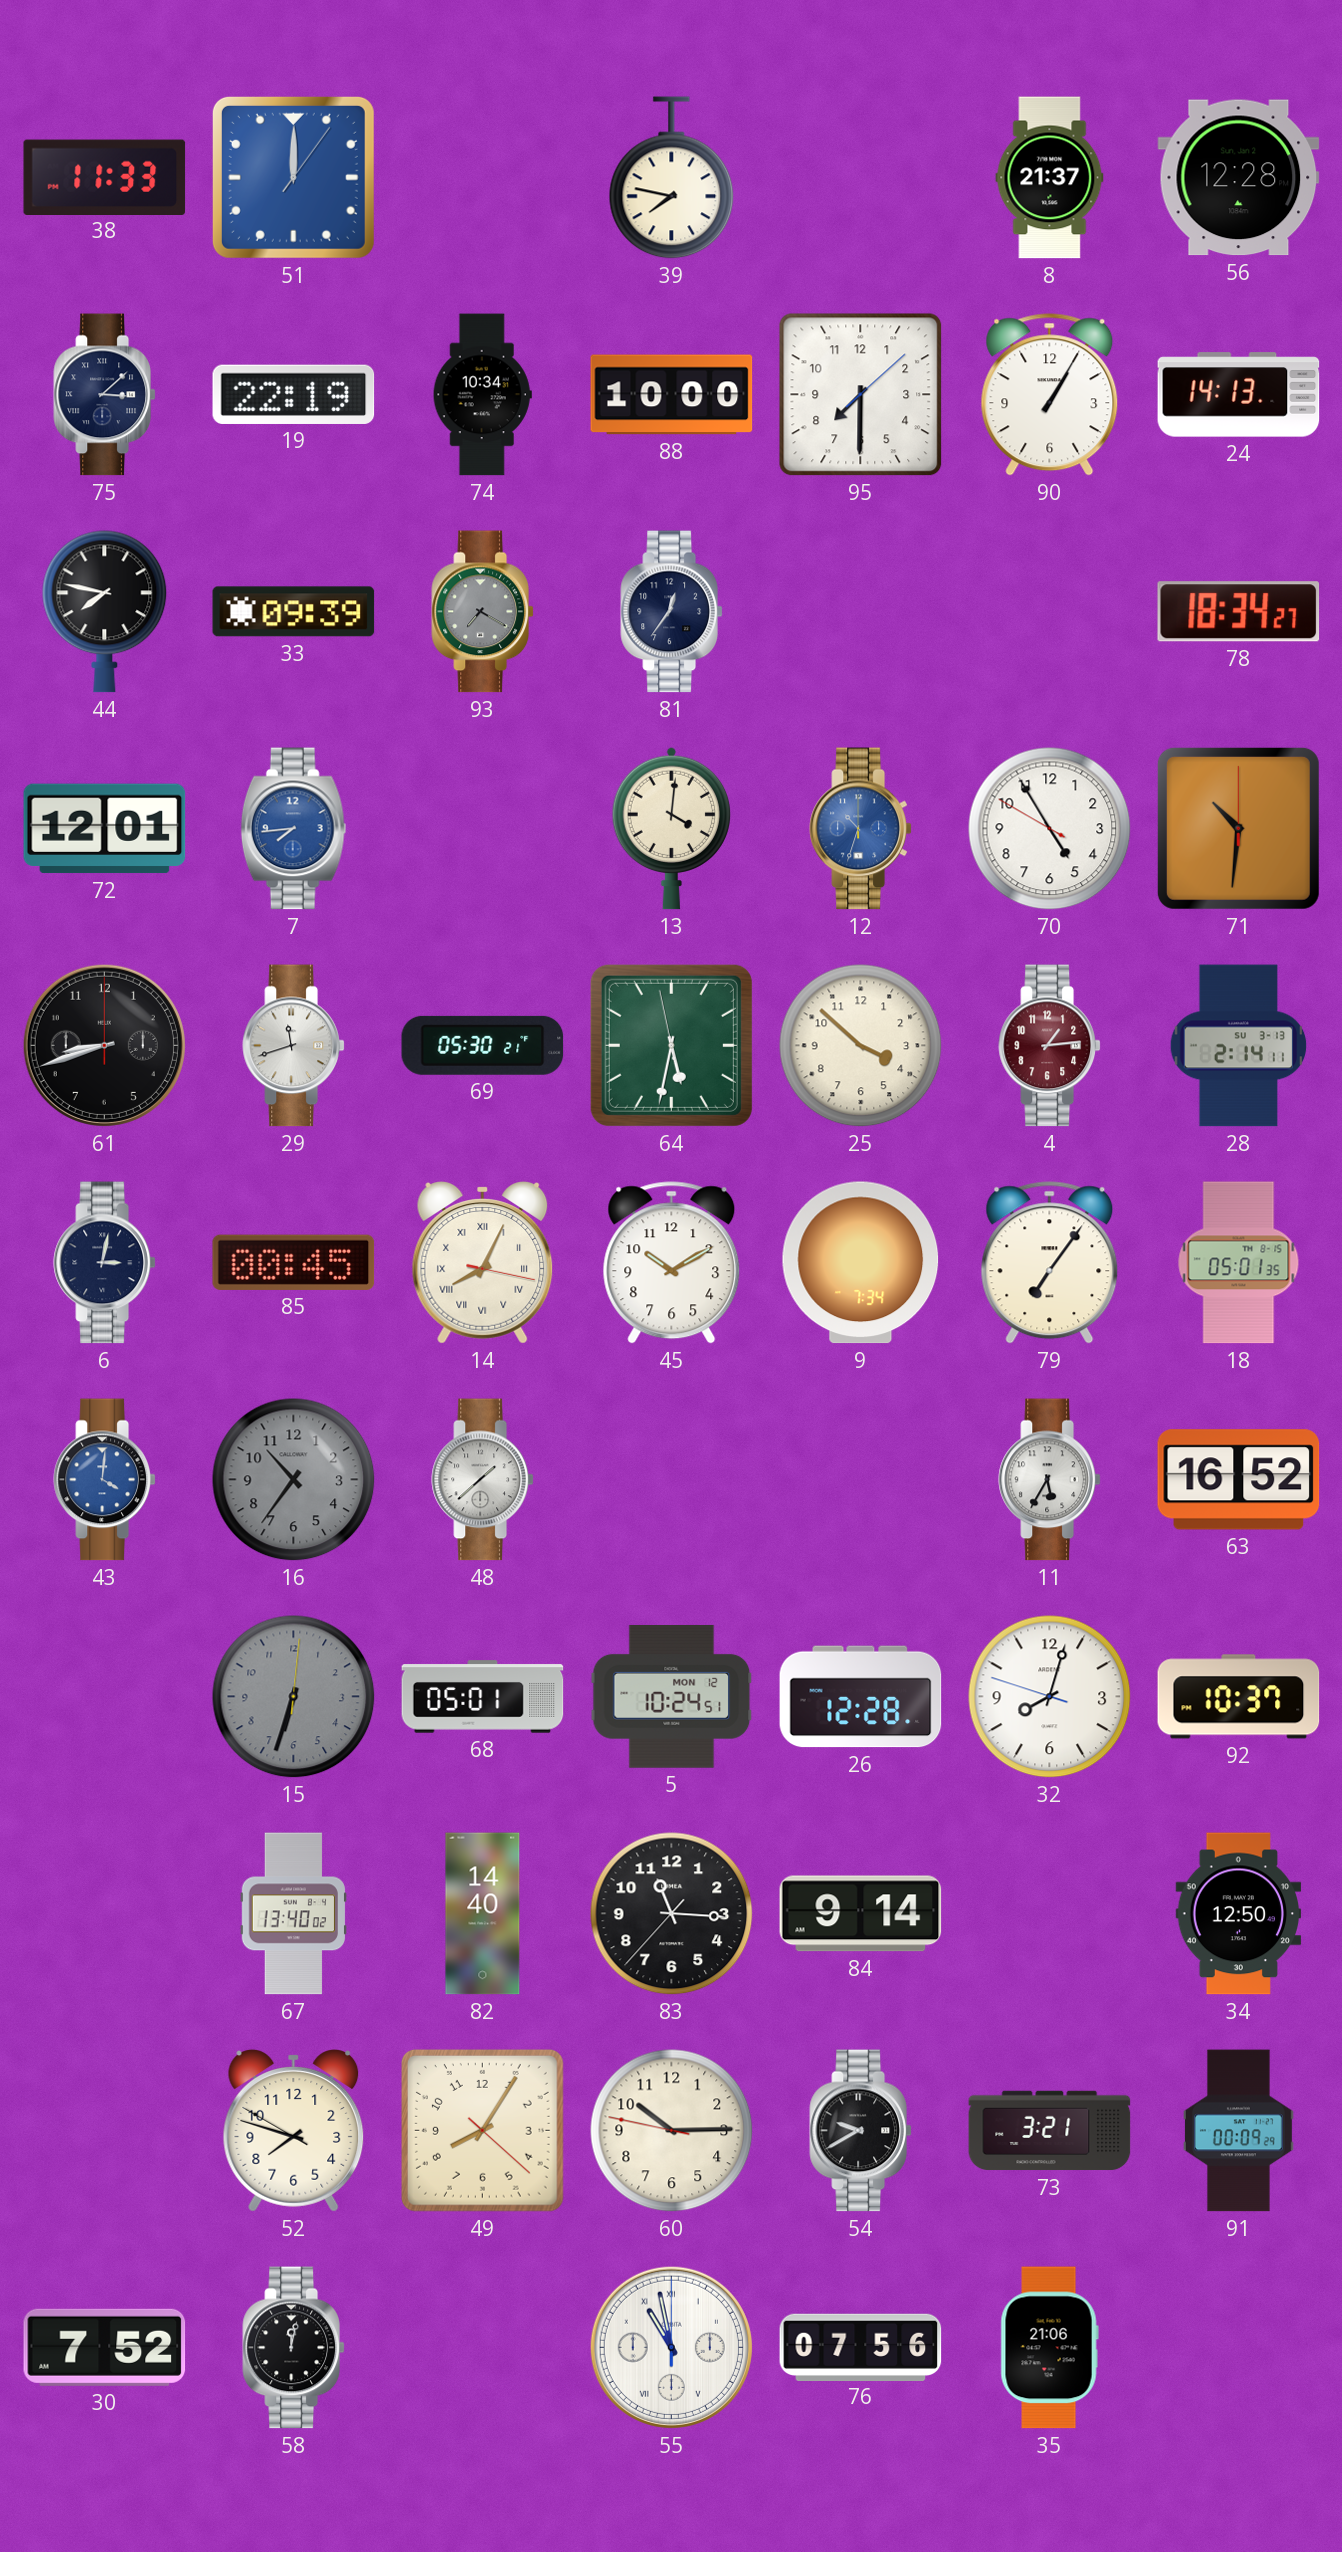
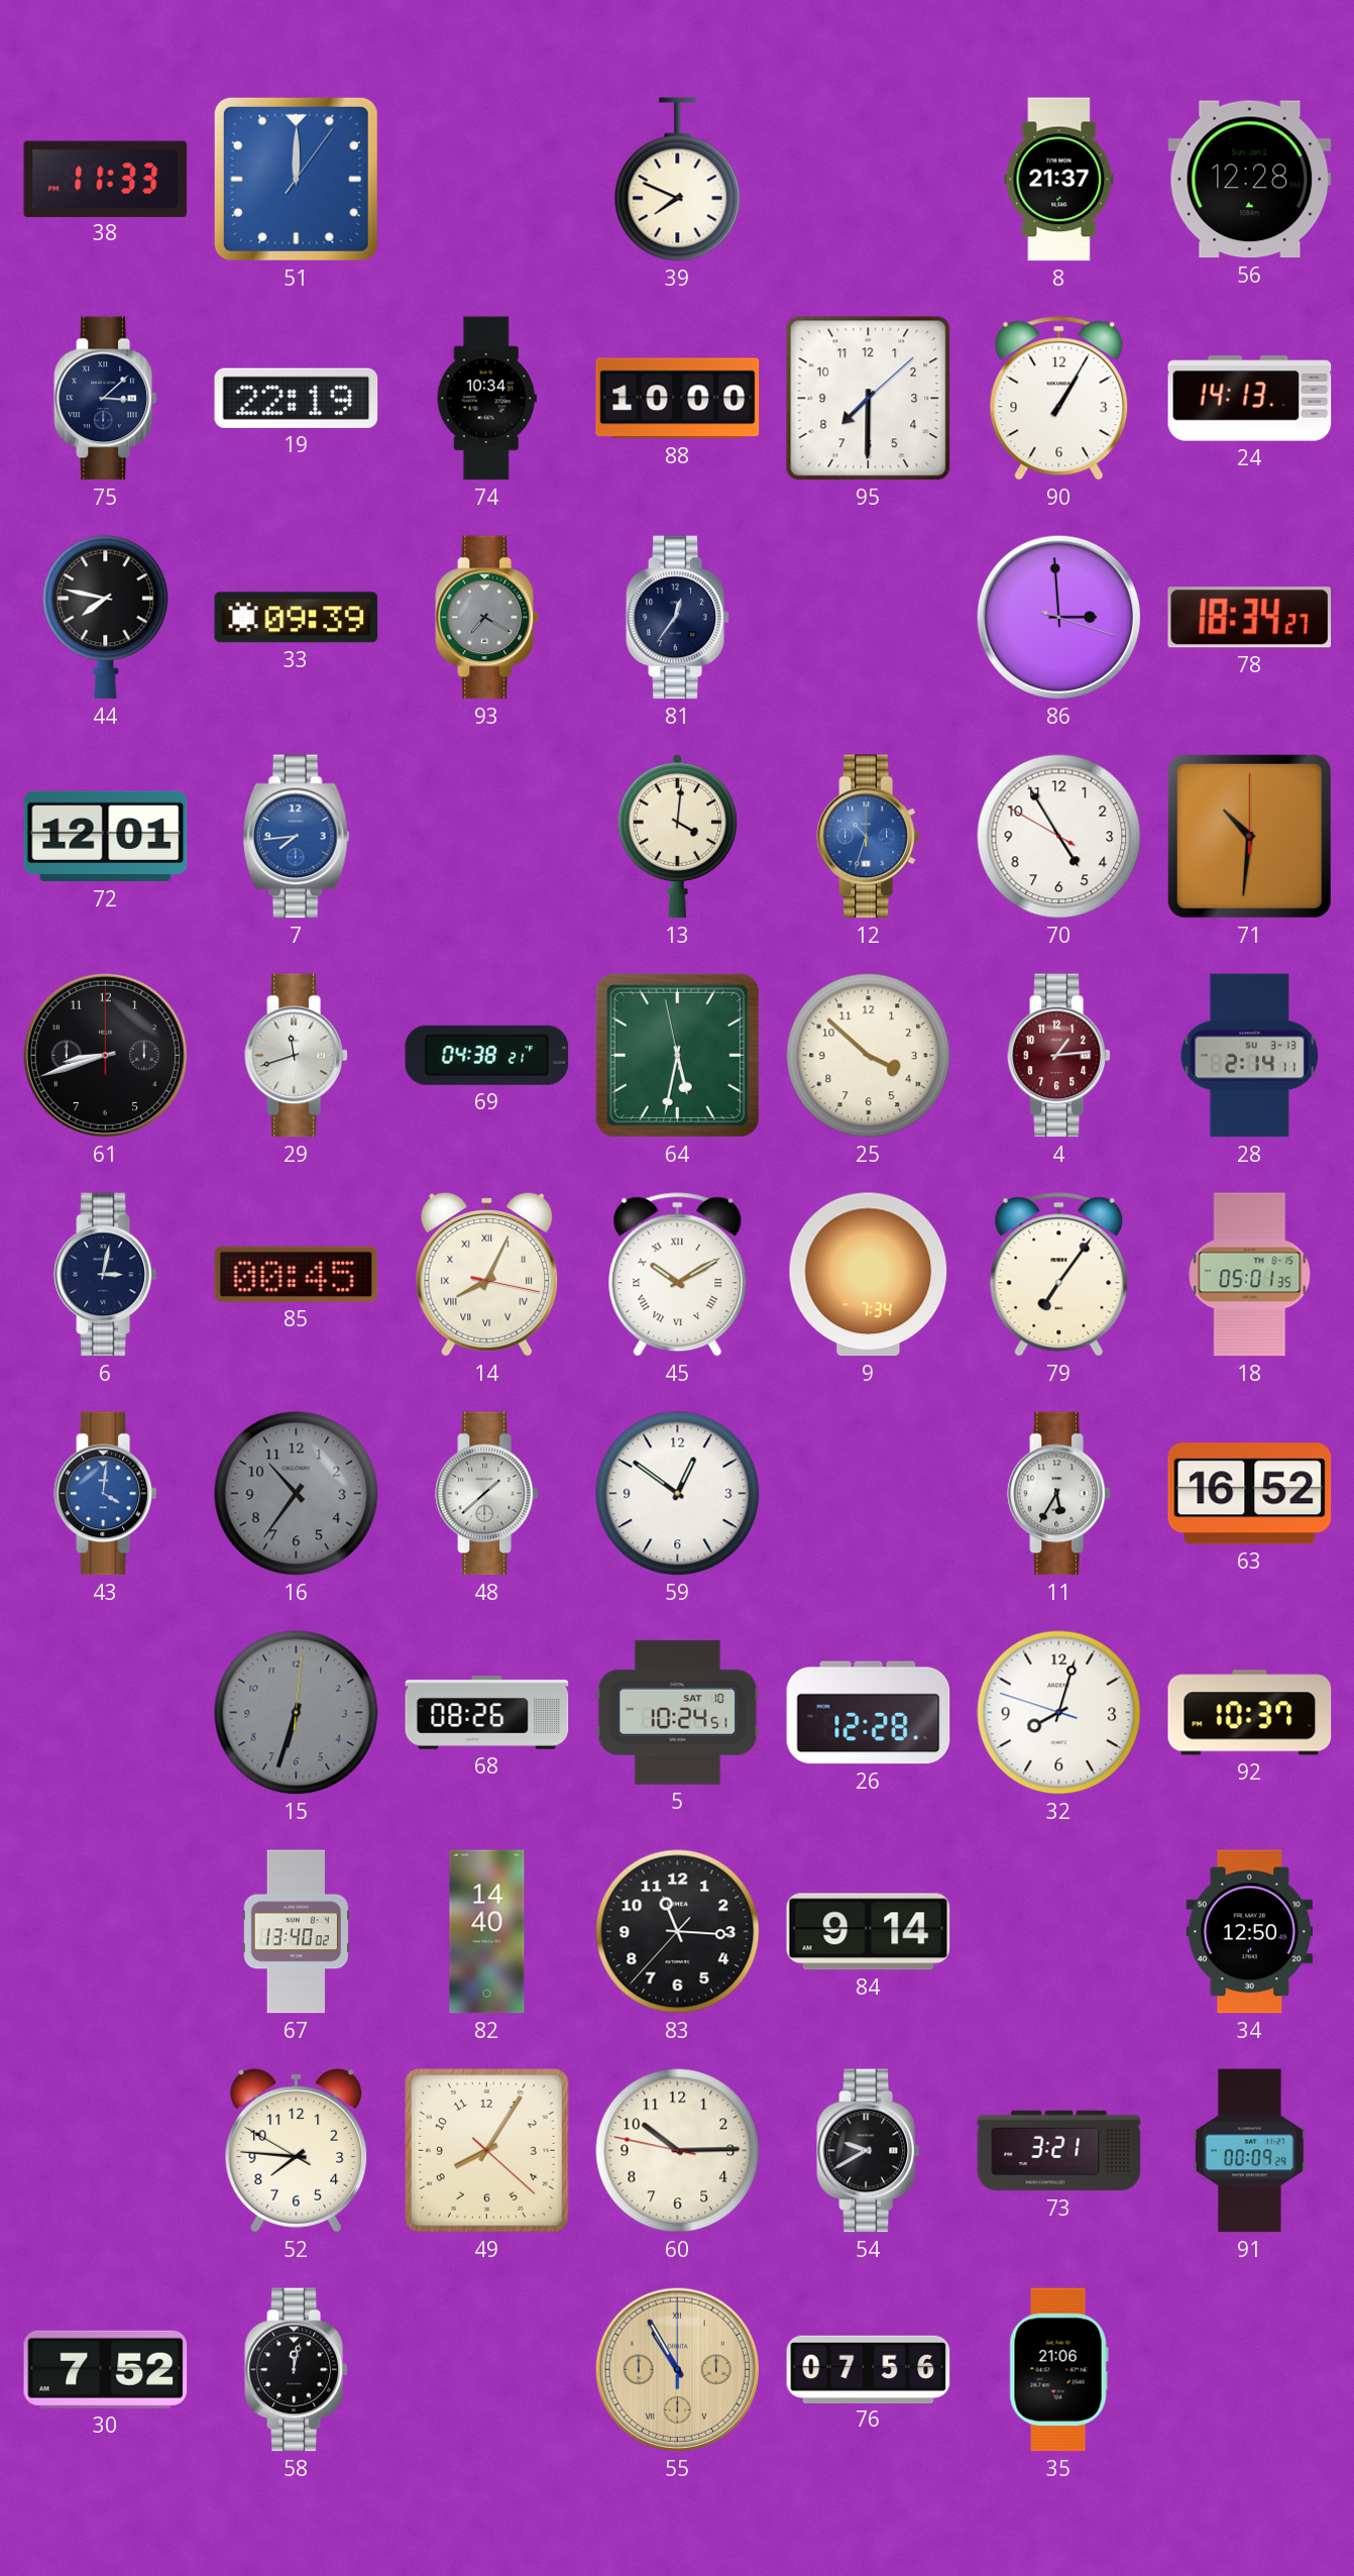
39: 7:47 -> 7:49 (678, 180)
86: none -> 2:59 (1058, 617)
69: 05:30 -> 04:38 (487, 1055)
45 numerals: Arabic -> Roman (678, 1275)
59: none -> 12:51 (678, 1494)
68: 05:01 -> 08:26 (487, 1713)
5 date: MON 12 -> SAT 10 (678, 1713)
52: 7:47 -> 7:45 (297, 2151)
55: 10:58 -> 10:55 (677, 2369)
55 dial: white -> champagne (677, 2369)
